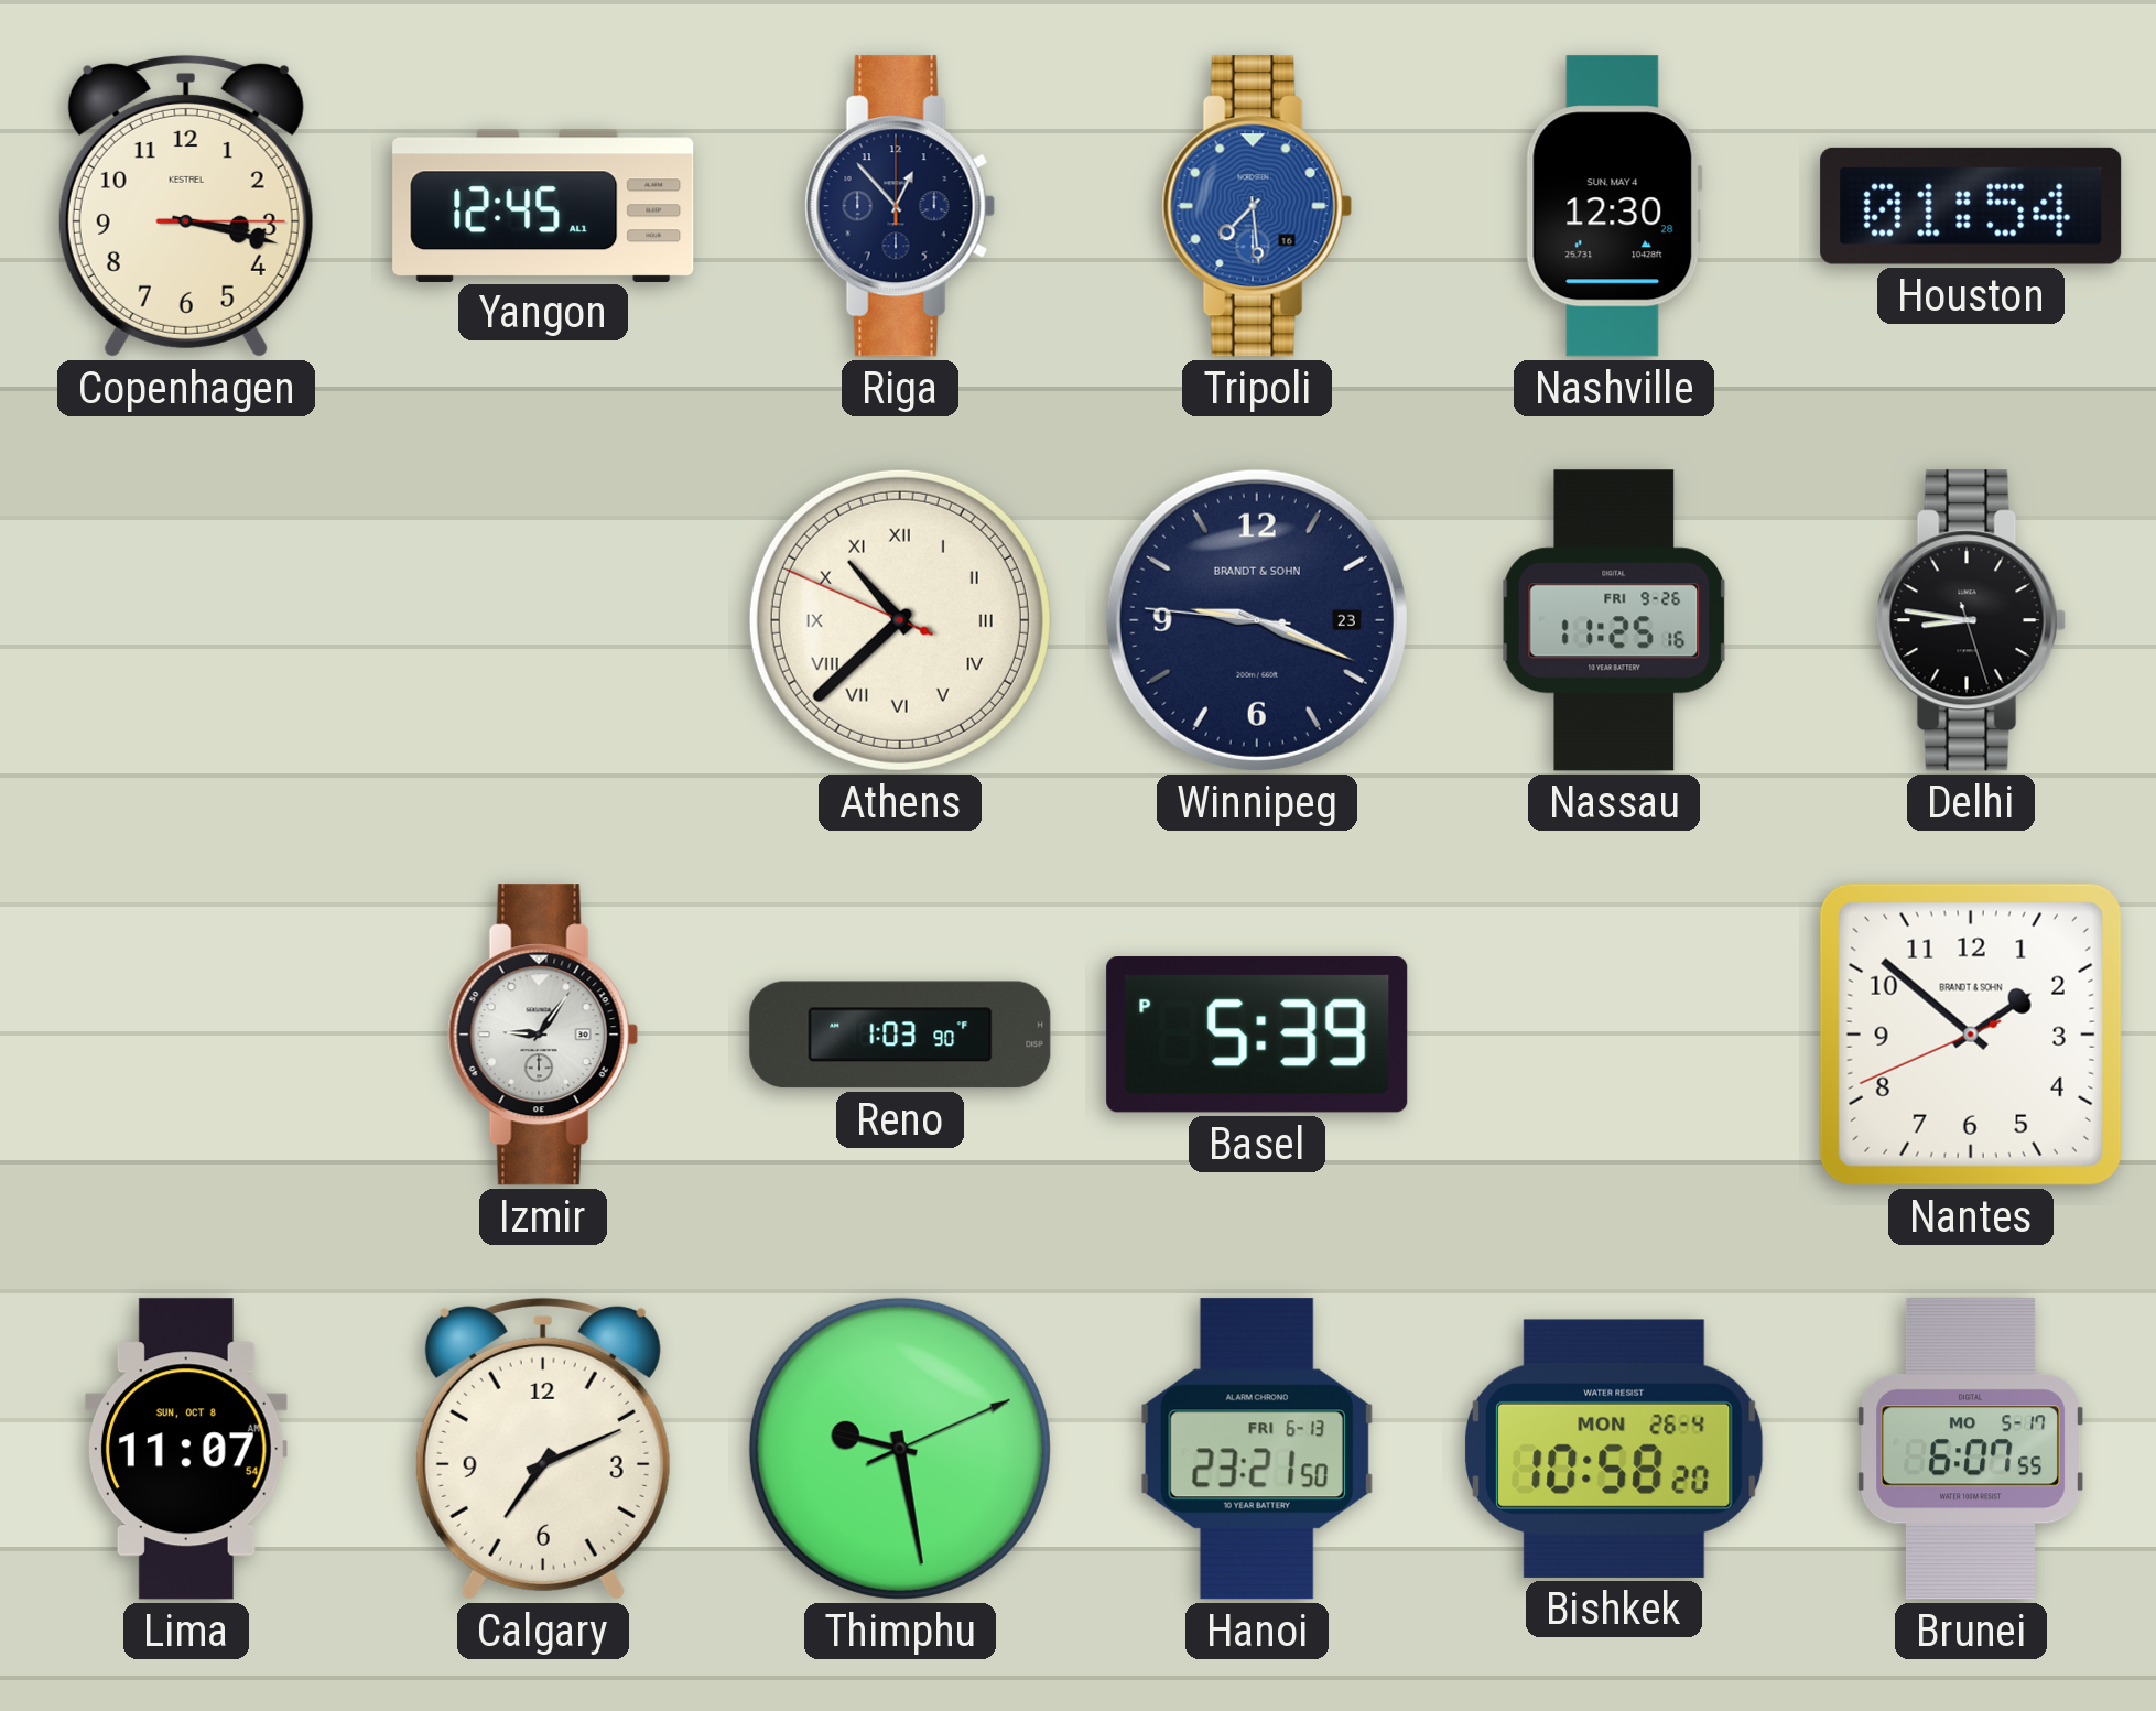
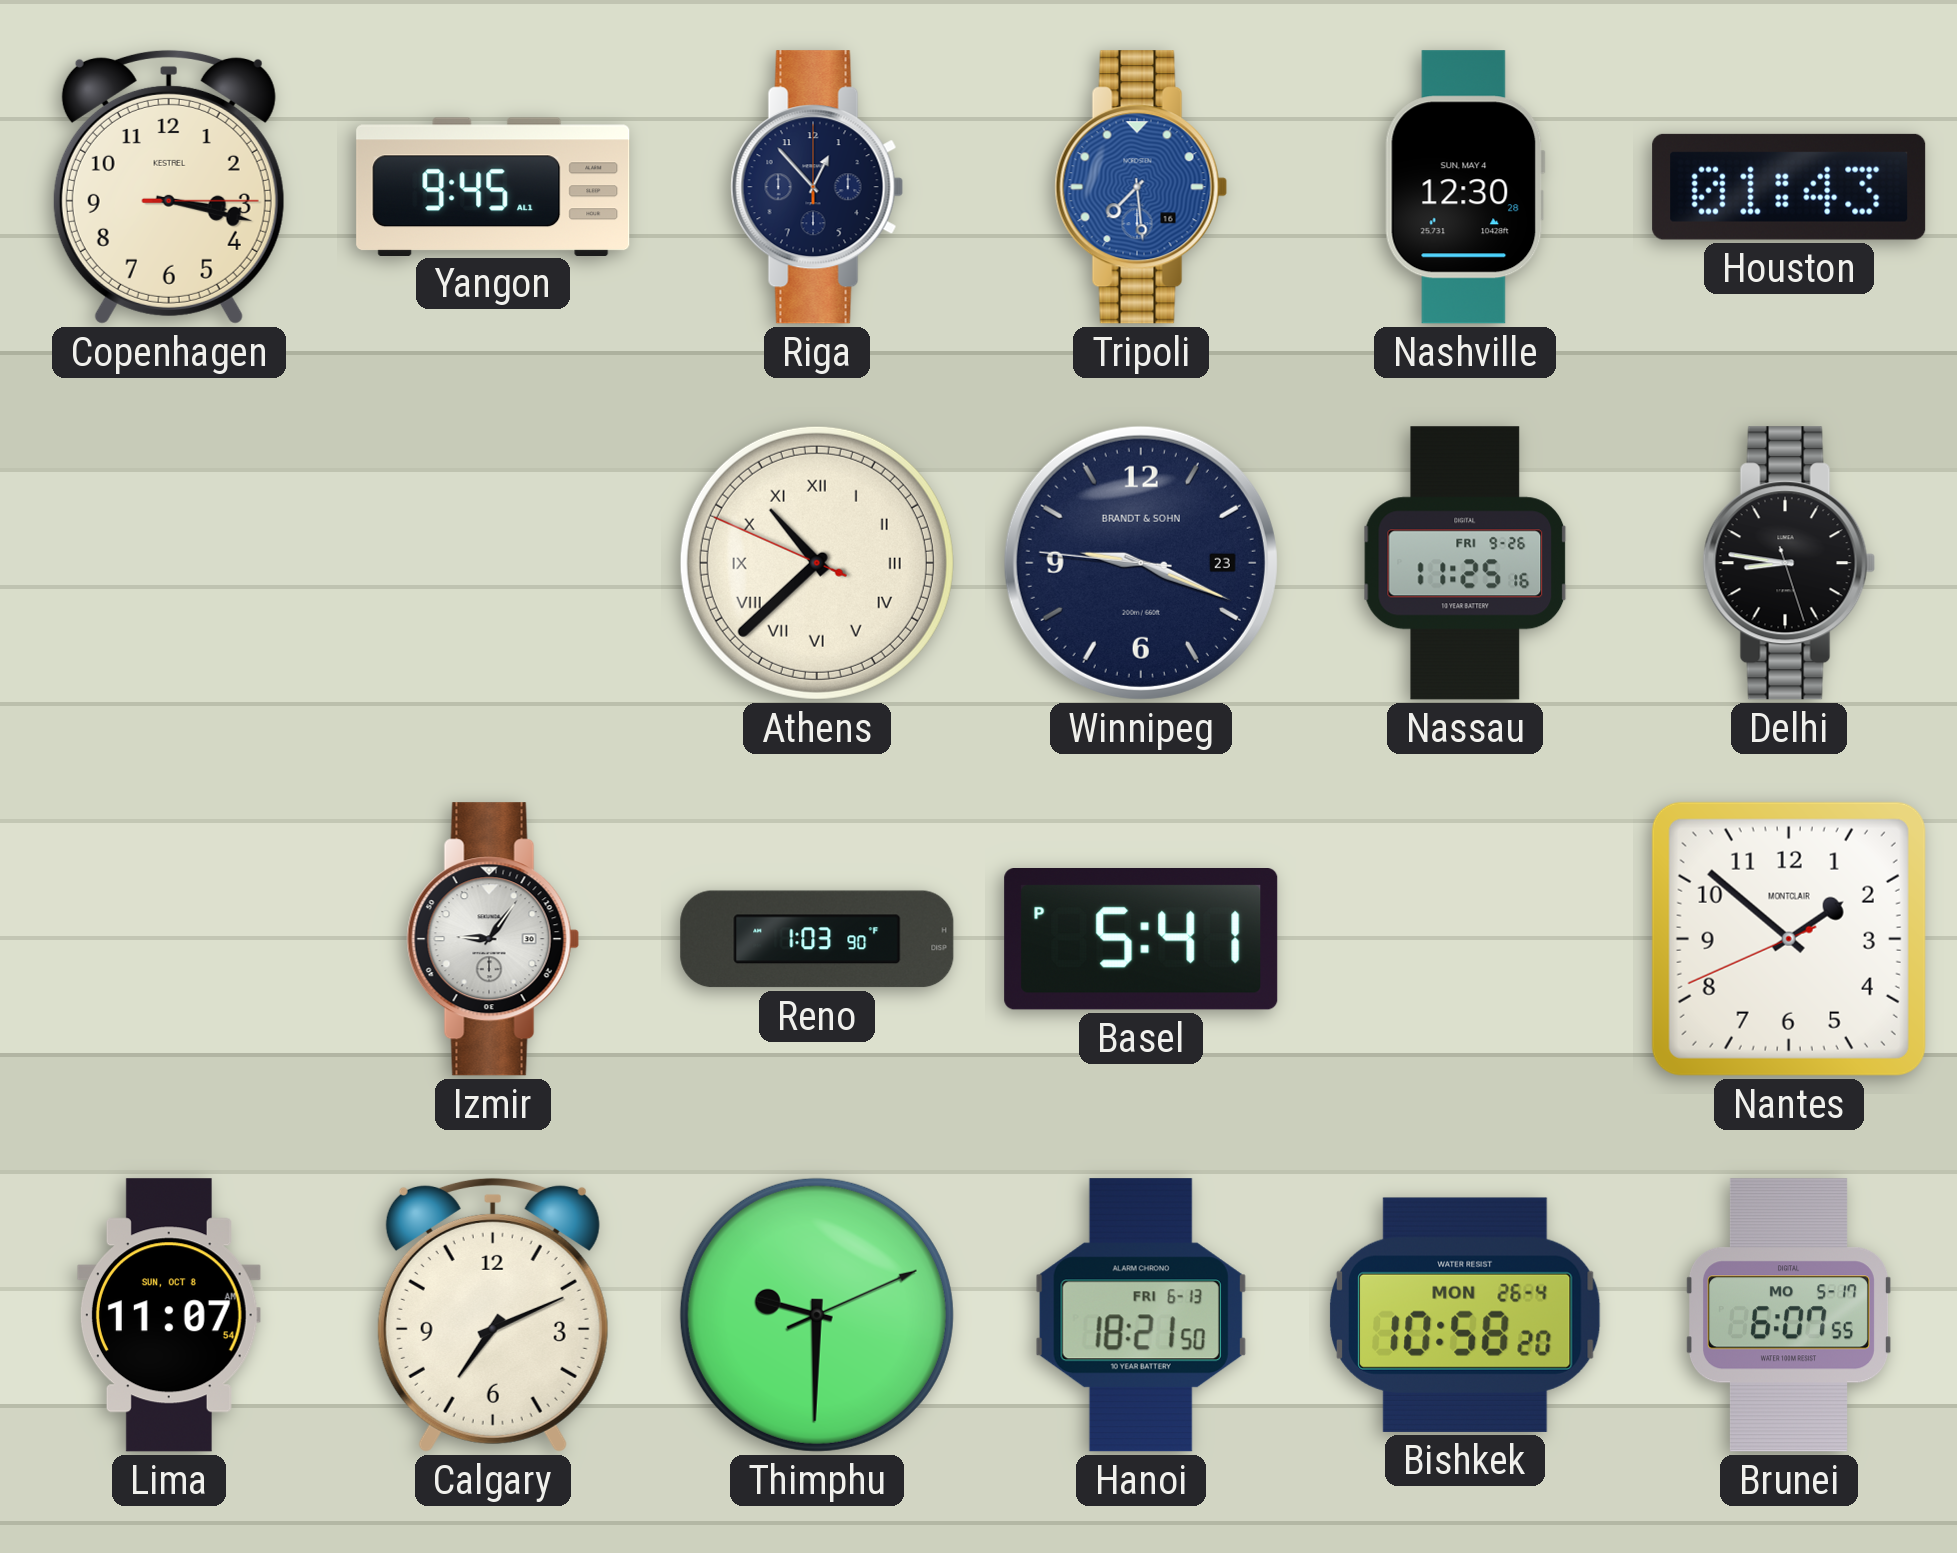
Yangon: 12:45 -> 9:45 (493, 186)
Houston: 01:54 -> 01:43 (1789, 187)
Basel: 5:39 -> 5:41 (1141, 940)
Nantes brand: BRANDT & SOHN -> MONTCLAIR (1789, 939)
Thimphu: 9:28 -> 9:30 (817, 1315)
Hanoi: 23:21 -> 18:21 (1141, 1315)
